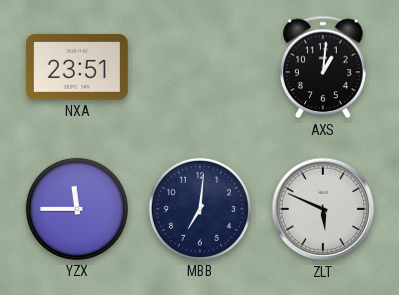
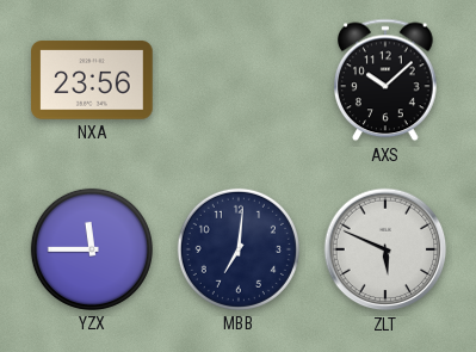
NXA: 23:51 -> 23:56 (93, 80)
AXS: 1:01 -> 10:08 (387, 80)
